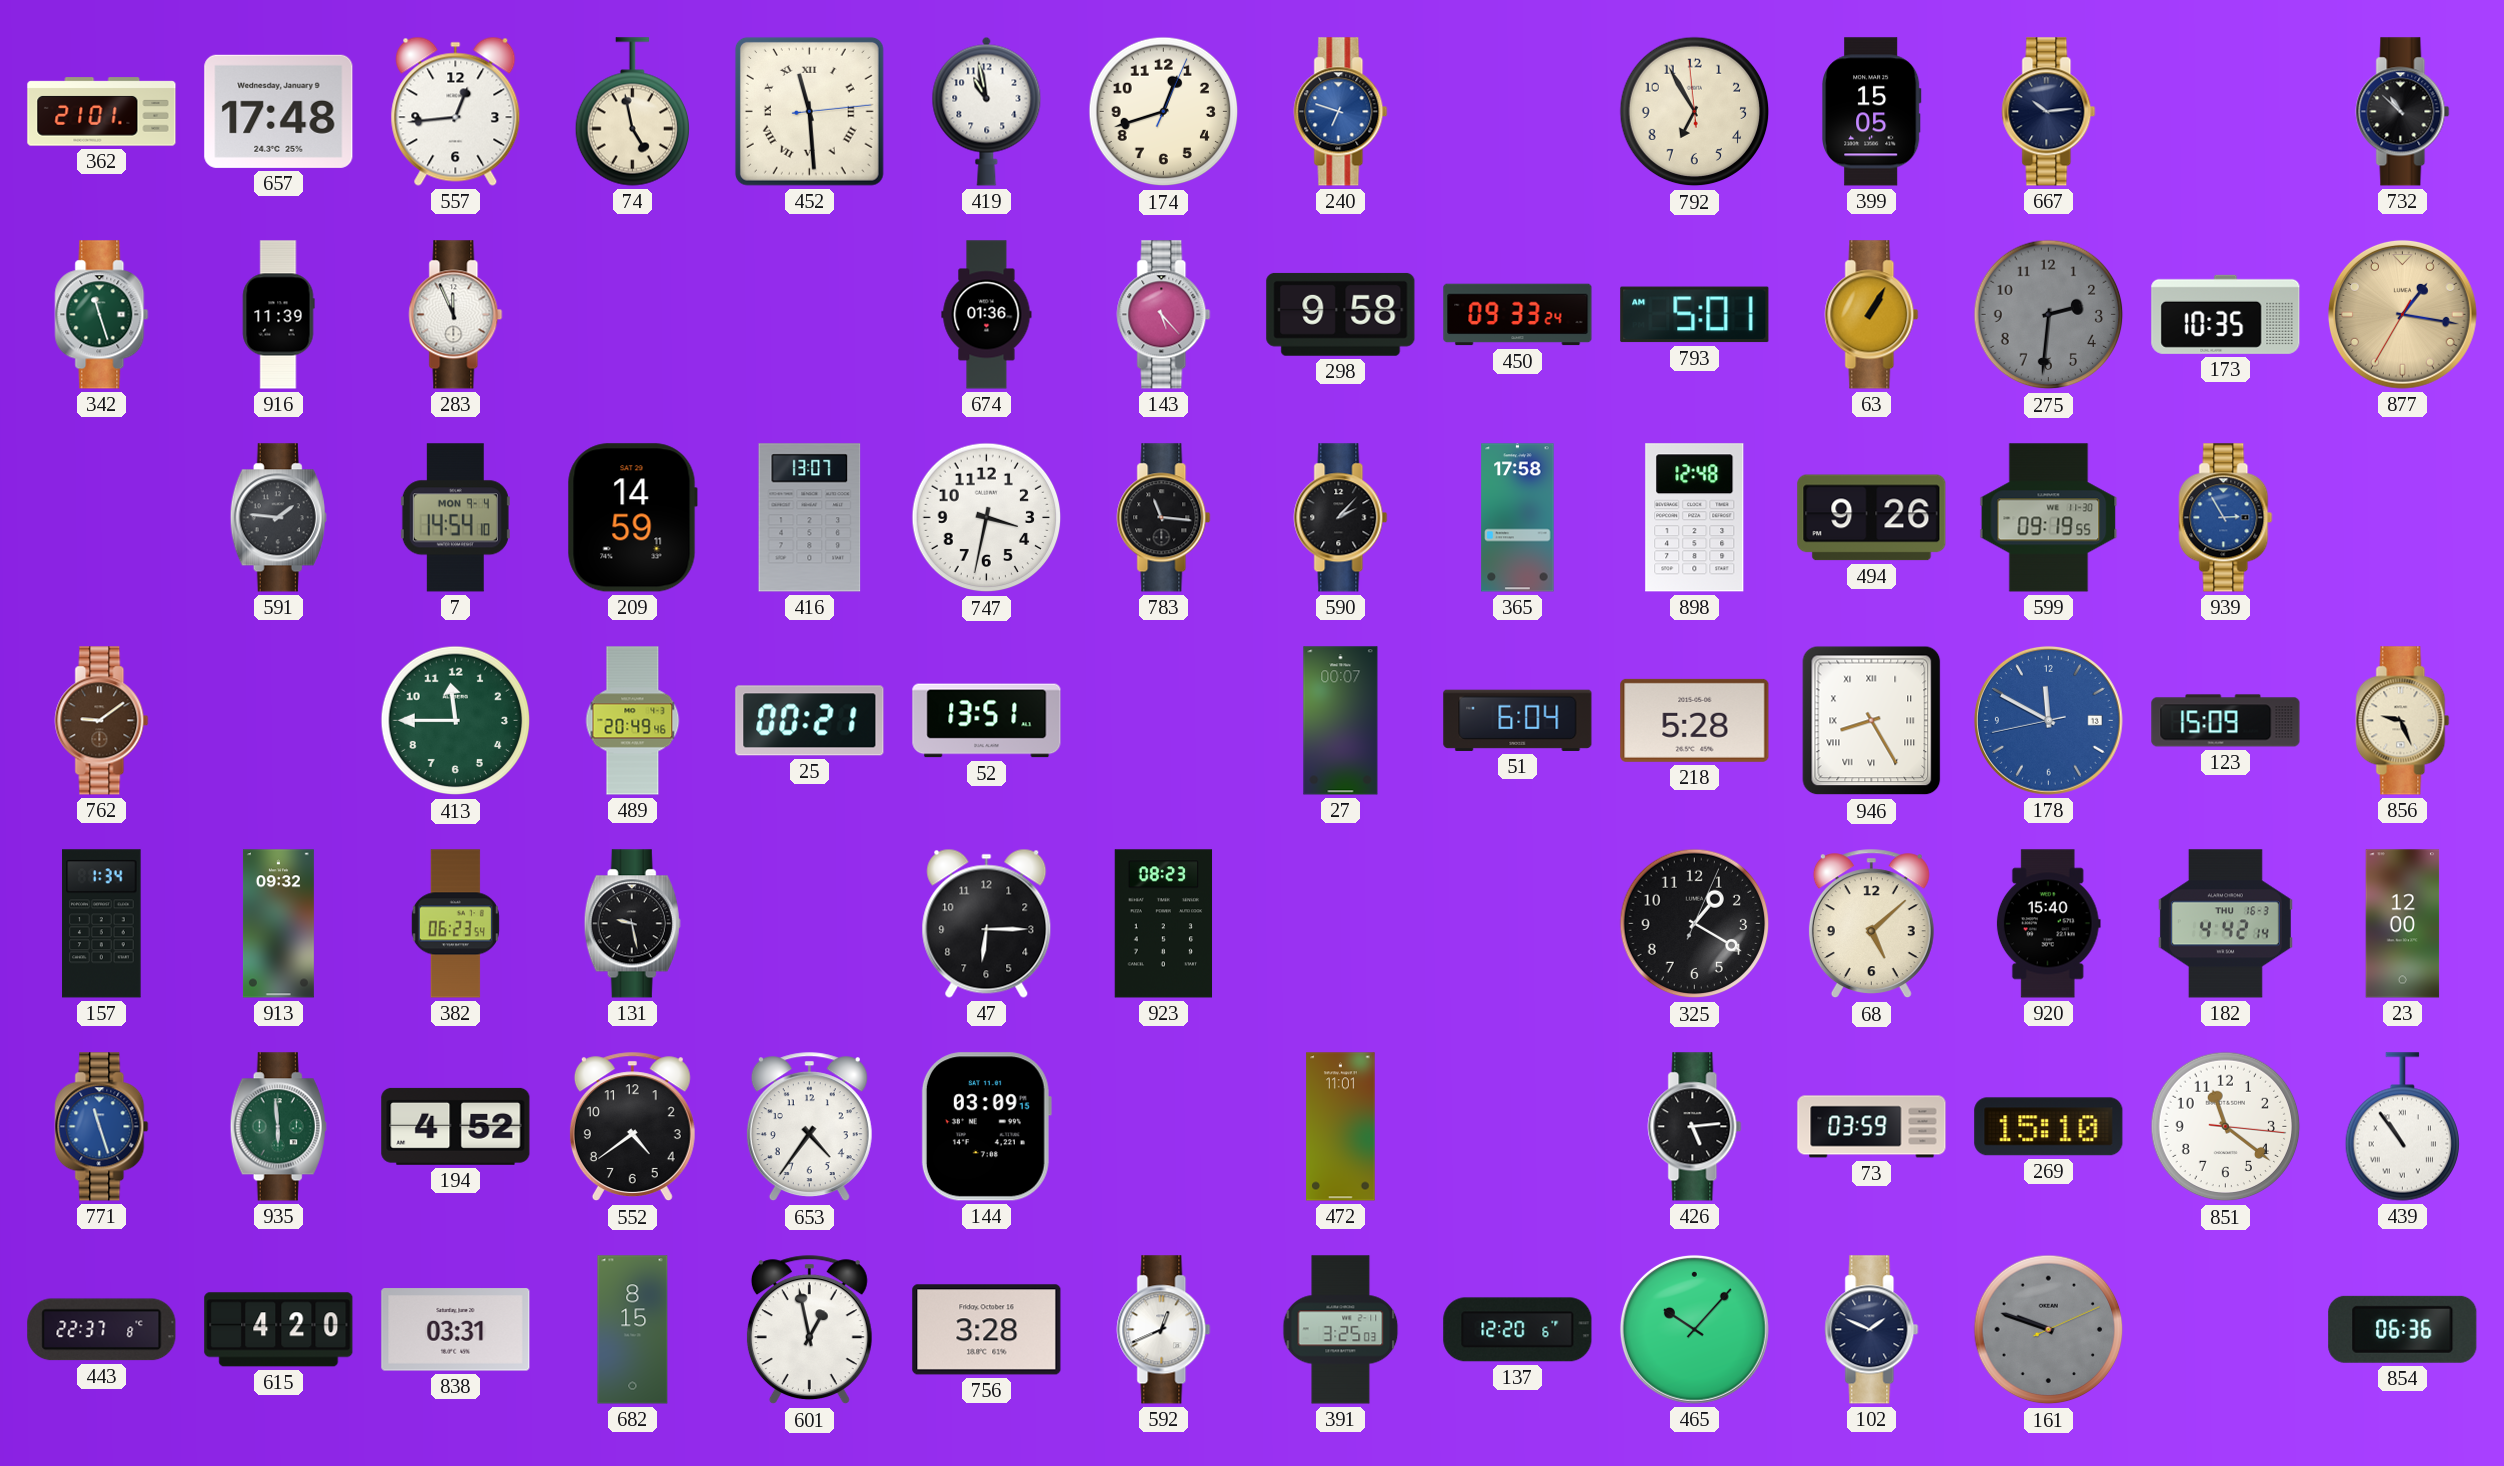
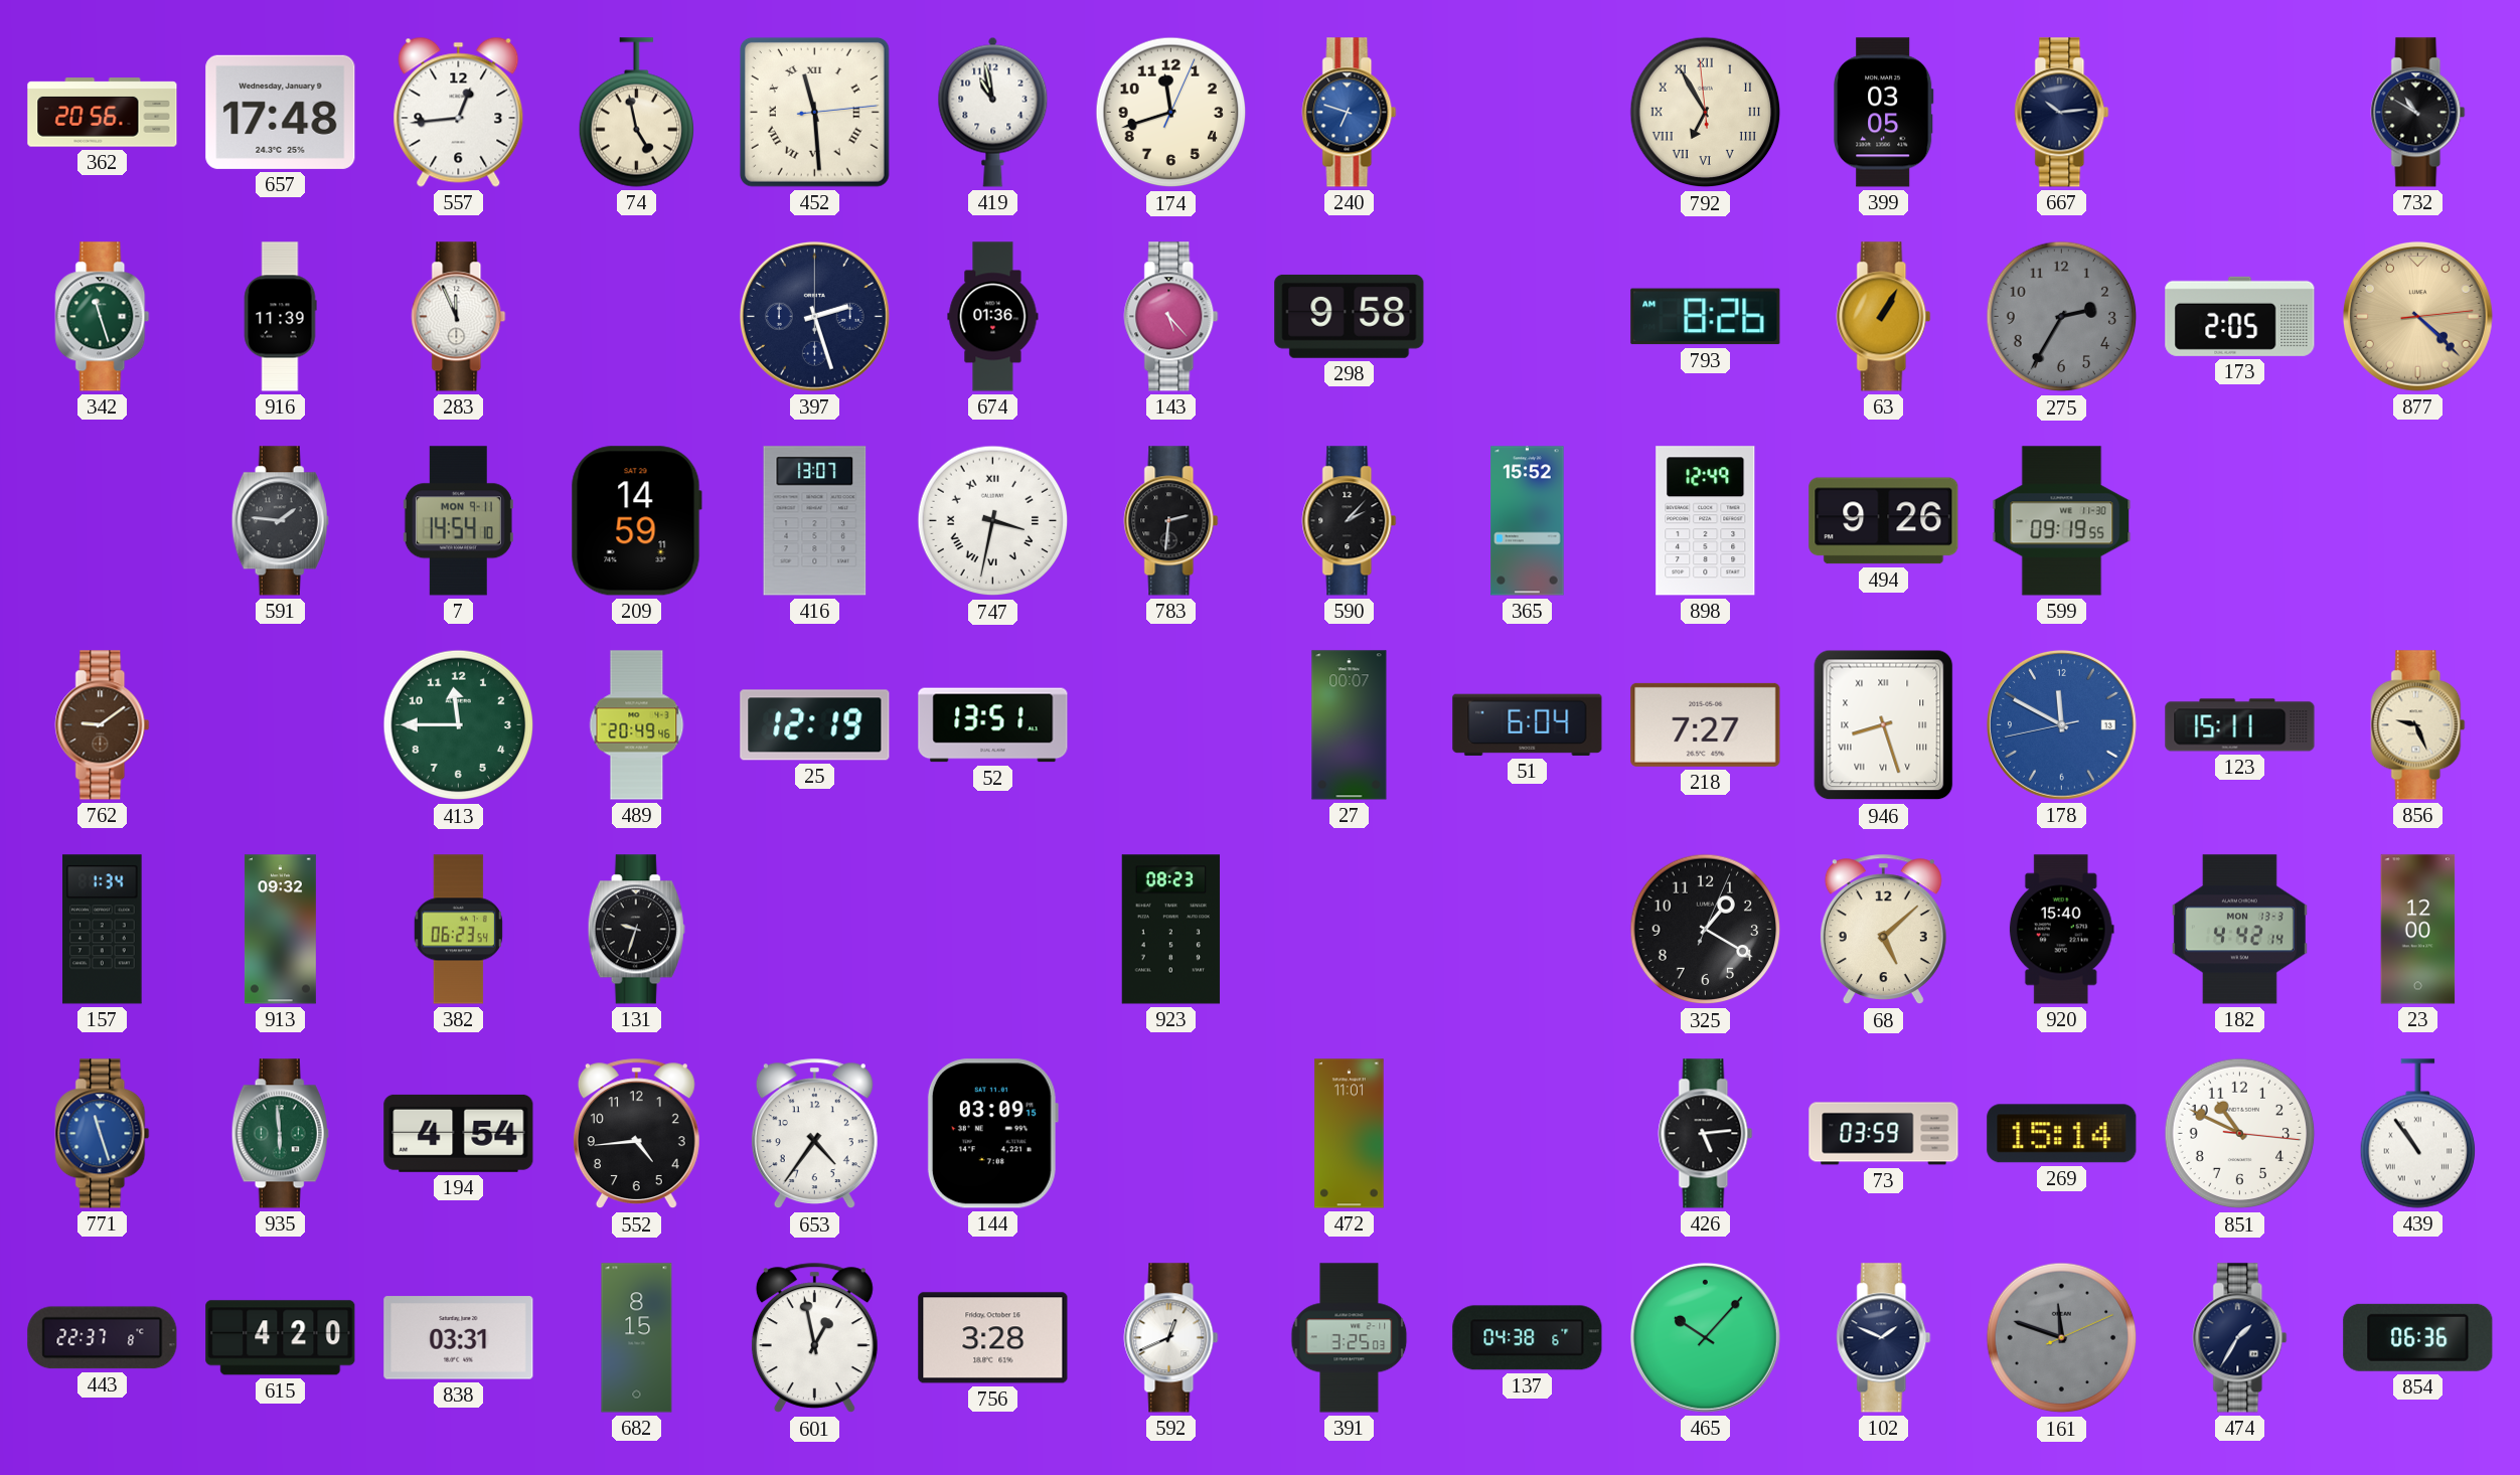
362: 21:01 -> 20:56 (103, 113)
174: 12:42 -> 11:42 (1171, 113)
792 numerals: Arabic -> Roman (1706, 113)
399: 15:05 -> 03:05 (1884, 113)
732: 10:52 -> 10:50 (2418, 113)
397: none -> 2:27 (814, 316)
450: 09:33 -> none (1518, 315)
793: 5:01 -> 8:26 (1706, 317)
275: 2:31 -> 2:35 (2062, 317)
173: 10:35 -> 2:05 (2240, 316)
877: 1:16 -> 4:22 (2417, 316)
7 date: MON 9-4 -> MON 9-11 (458, 521)
747 numerals: Arabic -> Roman (993, 521)
783: 11:16 -> 2:31 (1171, 521)
365: 17:58 -> 15:52 (1528, 521)
898: 12:48 -> 12:49 (1706, 521)
939: 2:55 -> none (2226, 518)
25: 00:21 -> 12:19 (815, 725)
218: 5:28 -> 7:27 (1706, 724)
946: 8:25 -> 8:27 (1884, 725)
123: 15:09 -> 15:11 (2240, 725)
131: 9:28 -> 9:33 (636, 930)
47: 6:15 -> none (987, 923)
182 date: THU 16-3 -> MON 13-3 (2239, 930)
194: 4:52 -> 4:54 (459, 1133)
552: 4:39 -> 4:44 (636, 1134)
269: 15:10 -> 15:14 (2062, 1134)
851: 11:21 -> 10:49 (2240, 1134)
137: 12:20 -> 04:38 (1528, 1338)
161: 9:48 -> 11:48 (2062, 1338)
474: none -> 1:35 (2240, 1338)
